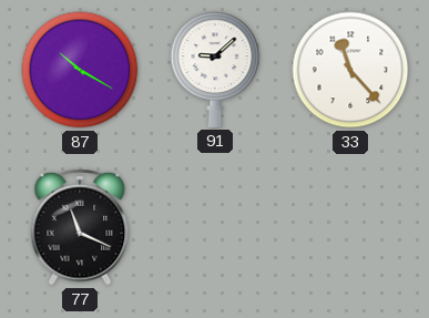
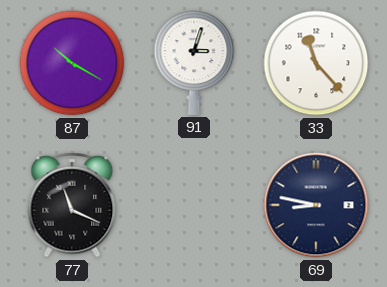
91: 9:08 -> 3:03 (194, 63)
69: none -> 8:47 (316, 205)
